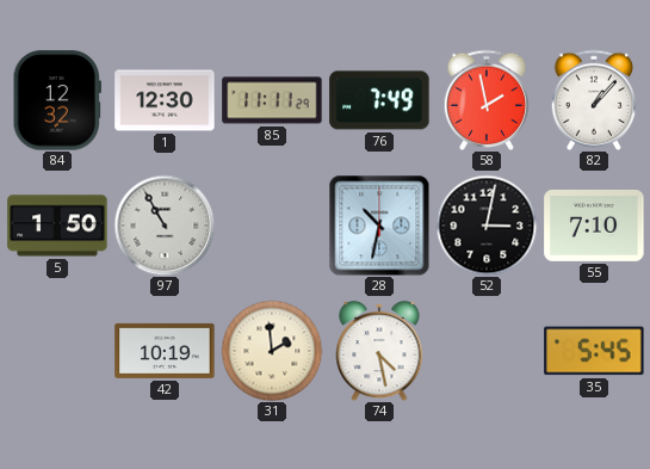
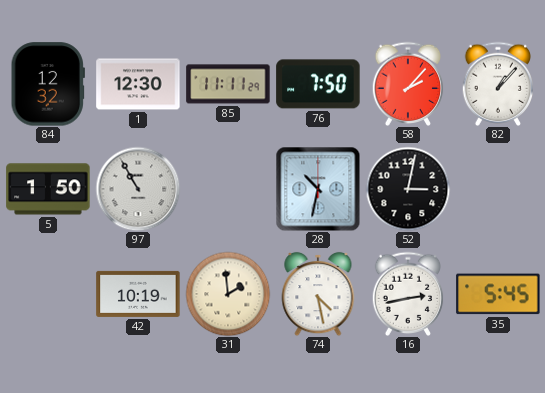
76: 7:49 -> 7:50 (318, 84)
58: 1:58 -> 2:07 (408, 84)
55: 7:10 -> none (594, 226)
16: none -> 2:43 (408, 294)
